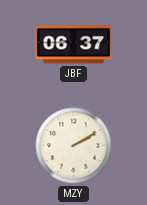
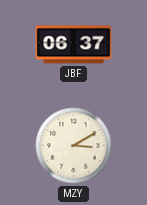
MZY: 2:10 -> 3:10 (74, 146)
